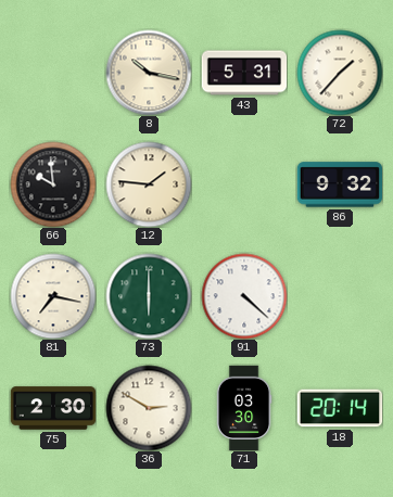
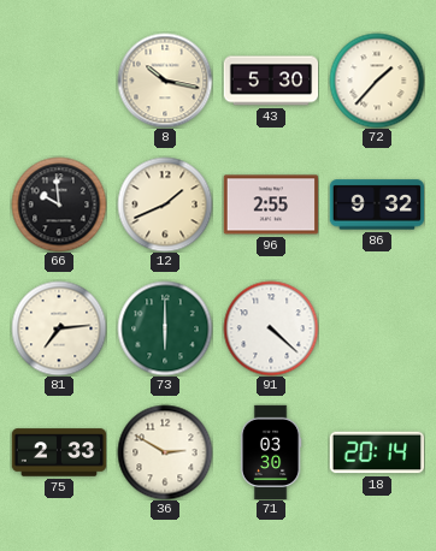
43: 5:31 -> 5:30 (271, 81)
12: 1:46 -> 1:41 (165, 205)
96: none -> 2:55 (271, 205)
81: 7:17 -> 7:14 (59, 328)
75: 2:30 -> 2:33 (59, 452)
